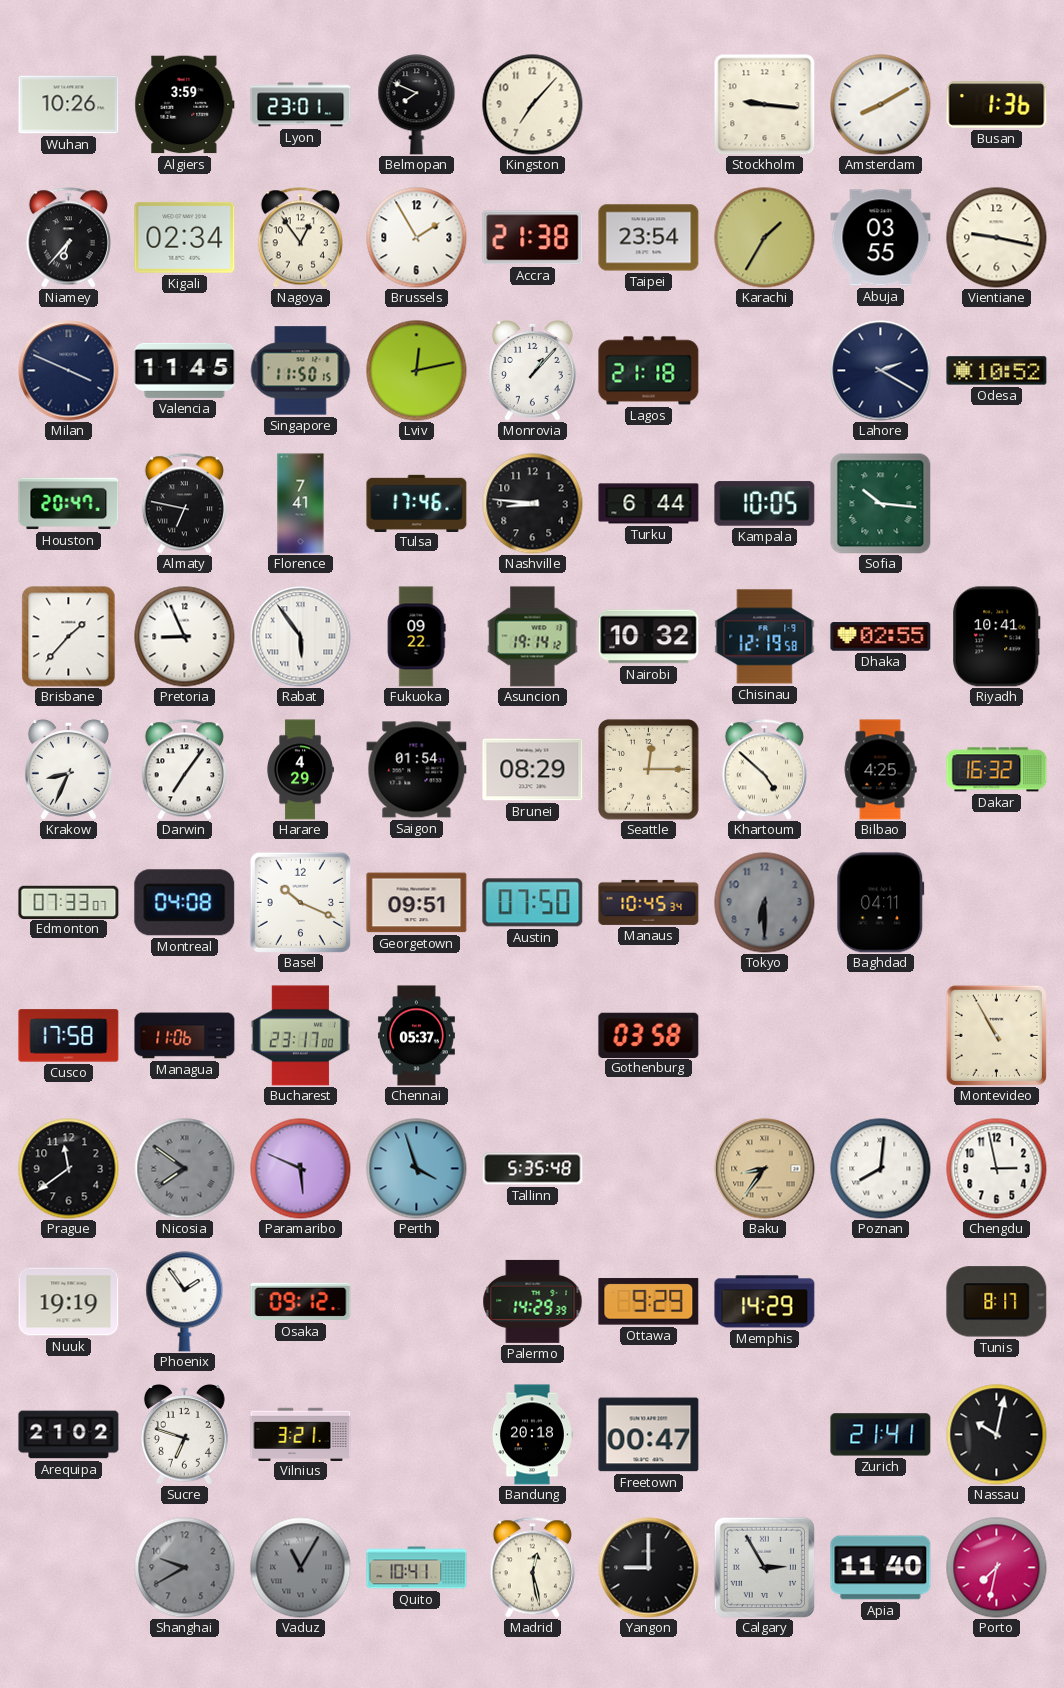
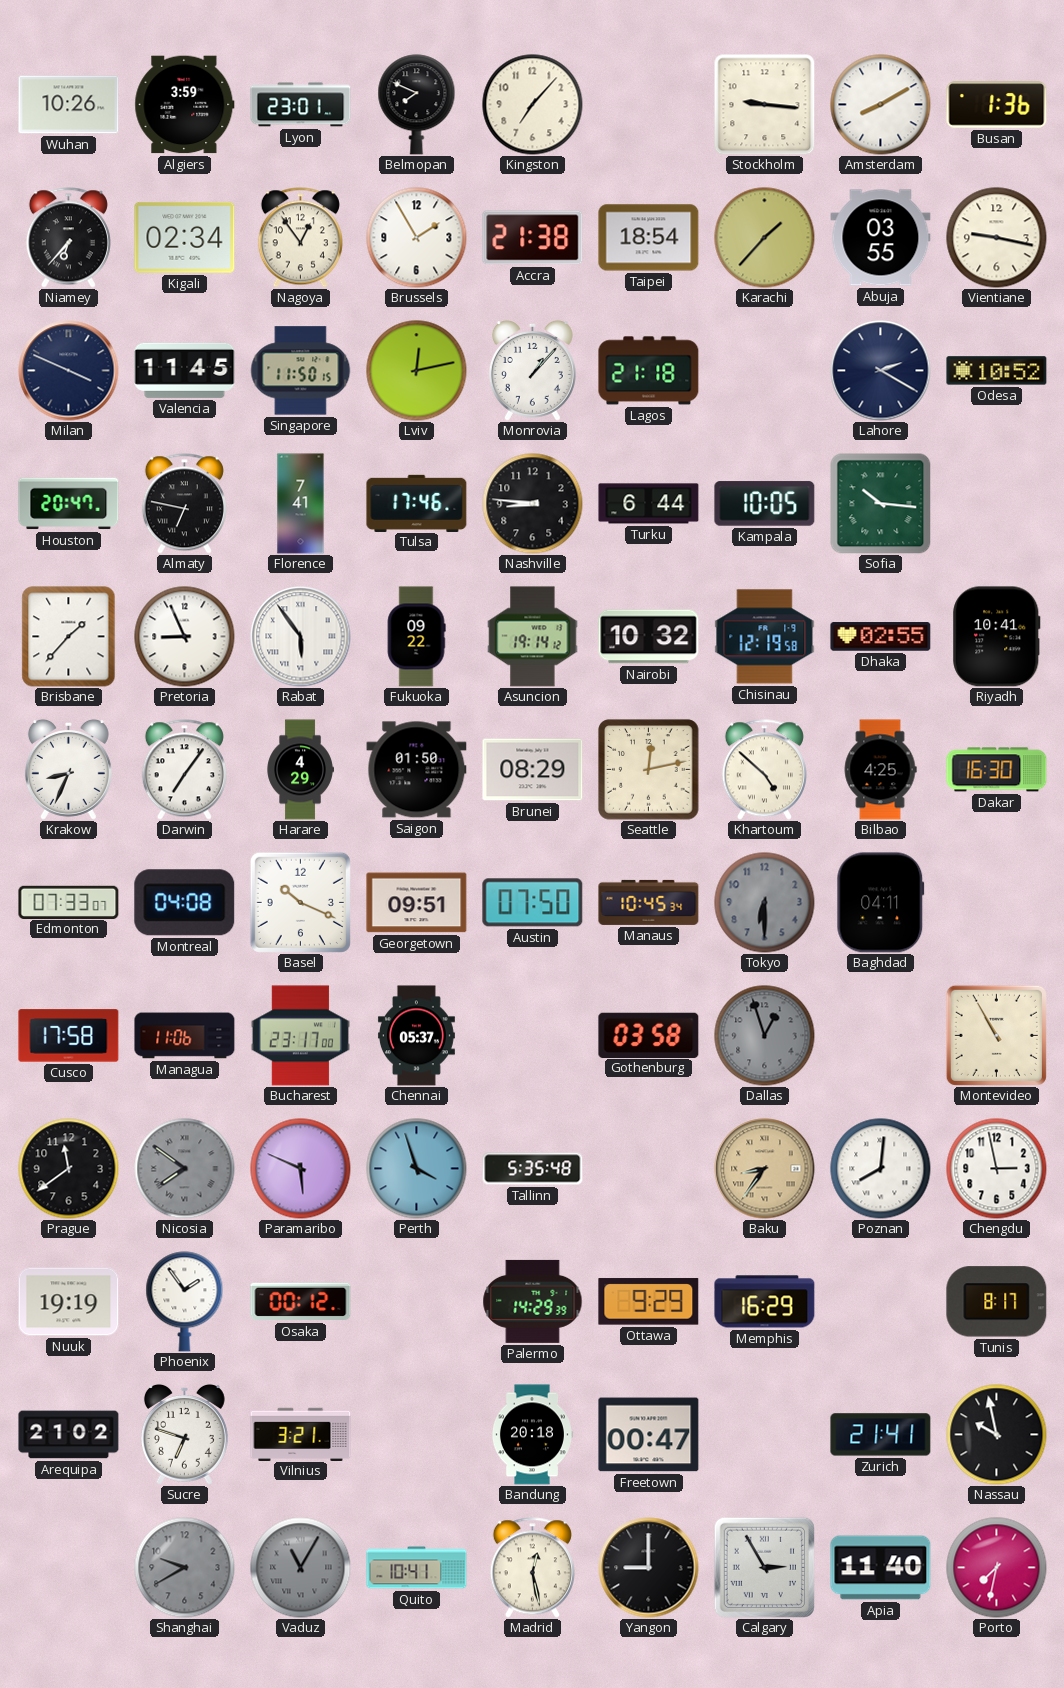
Taipei: 23:54 -> 18:54 (649, 238)
Karachi: 1:35 -> 1:37 (765, 238)
Saigon: 01:54 -> 01:50 (417, 770)
Seattle: 12:15 -> 12:13 (649, 770)
Dakar: 16:32 -> 16:30 (997, 770)
Dallas: none -> 12:57 (765, 1036)
Osaka: 09:12 -> 00:12 (301, 1302)
Memphis: 14:29 -> 16:29 (765, 1302)
Nassau: 10:02 -> 9:58 (997, 1435)
